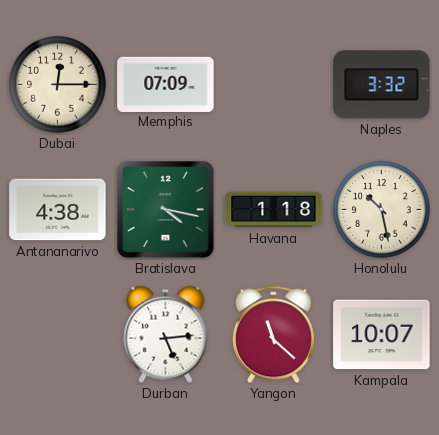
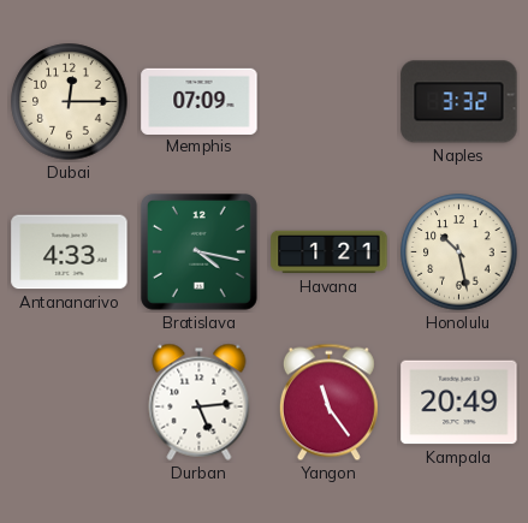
Antananarivo: 4:38 -> 4:33 (70, 252)
Havana: 1:18 -> 1:21 (330, 252)
Yangon: 11:22 -> 11:24 (328, 403)
Kampala: 10:07 -> 20:49 (459, 403)
